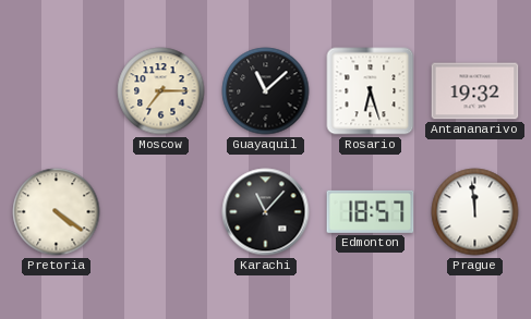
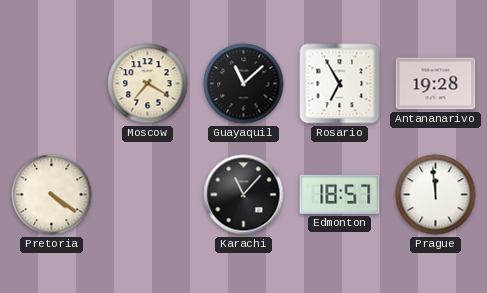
Moscow: 7:15 -> 7:20 (148, 84)
Rosario: 6:27 -> 6:55 (340, 84)
Antananarivo: 19:32 -> 19:28 (436, 84)
